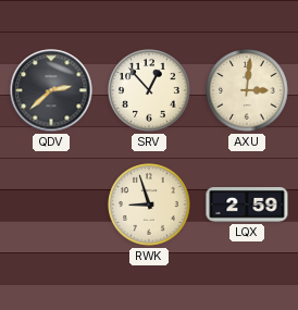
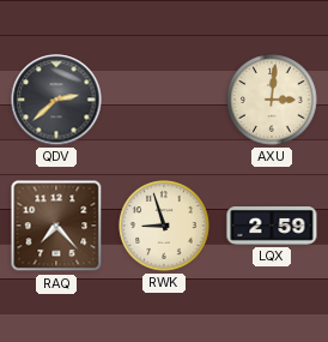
SRV: 12:53 -> none (149, 90)
RAQ: none -> 7:23 (56, 226)
